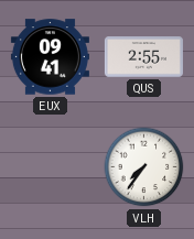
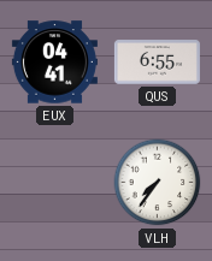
EUX: 09:41 -> 04:41 (54, 63)
QUS: 2:55 -> 6:55 (157, 63)
